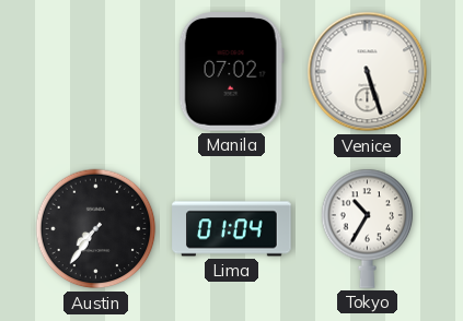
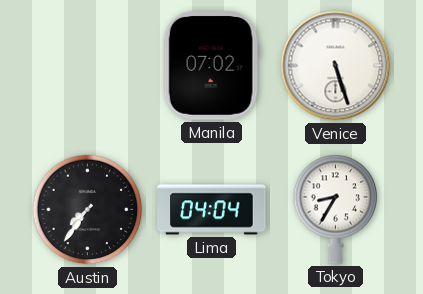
Lima: 01:04 -> 04:04 (212, 210)
Tokyo: 10:35 -> 8:35 (336, 209)
